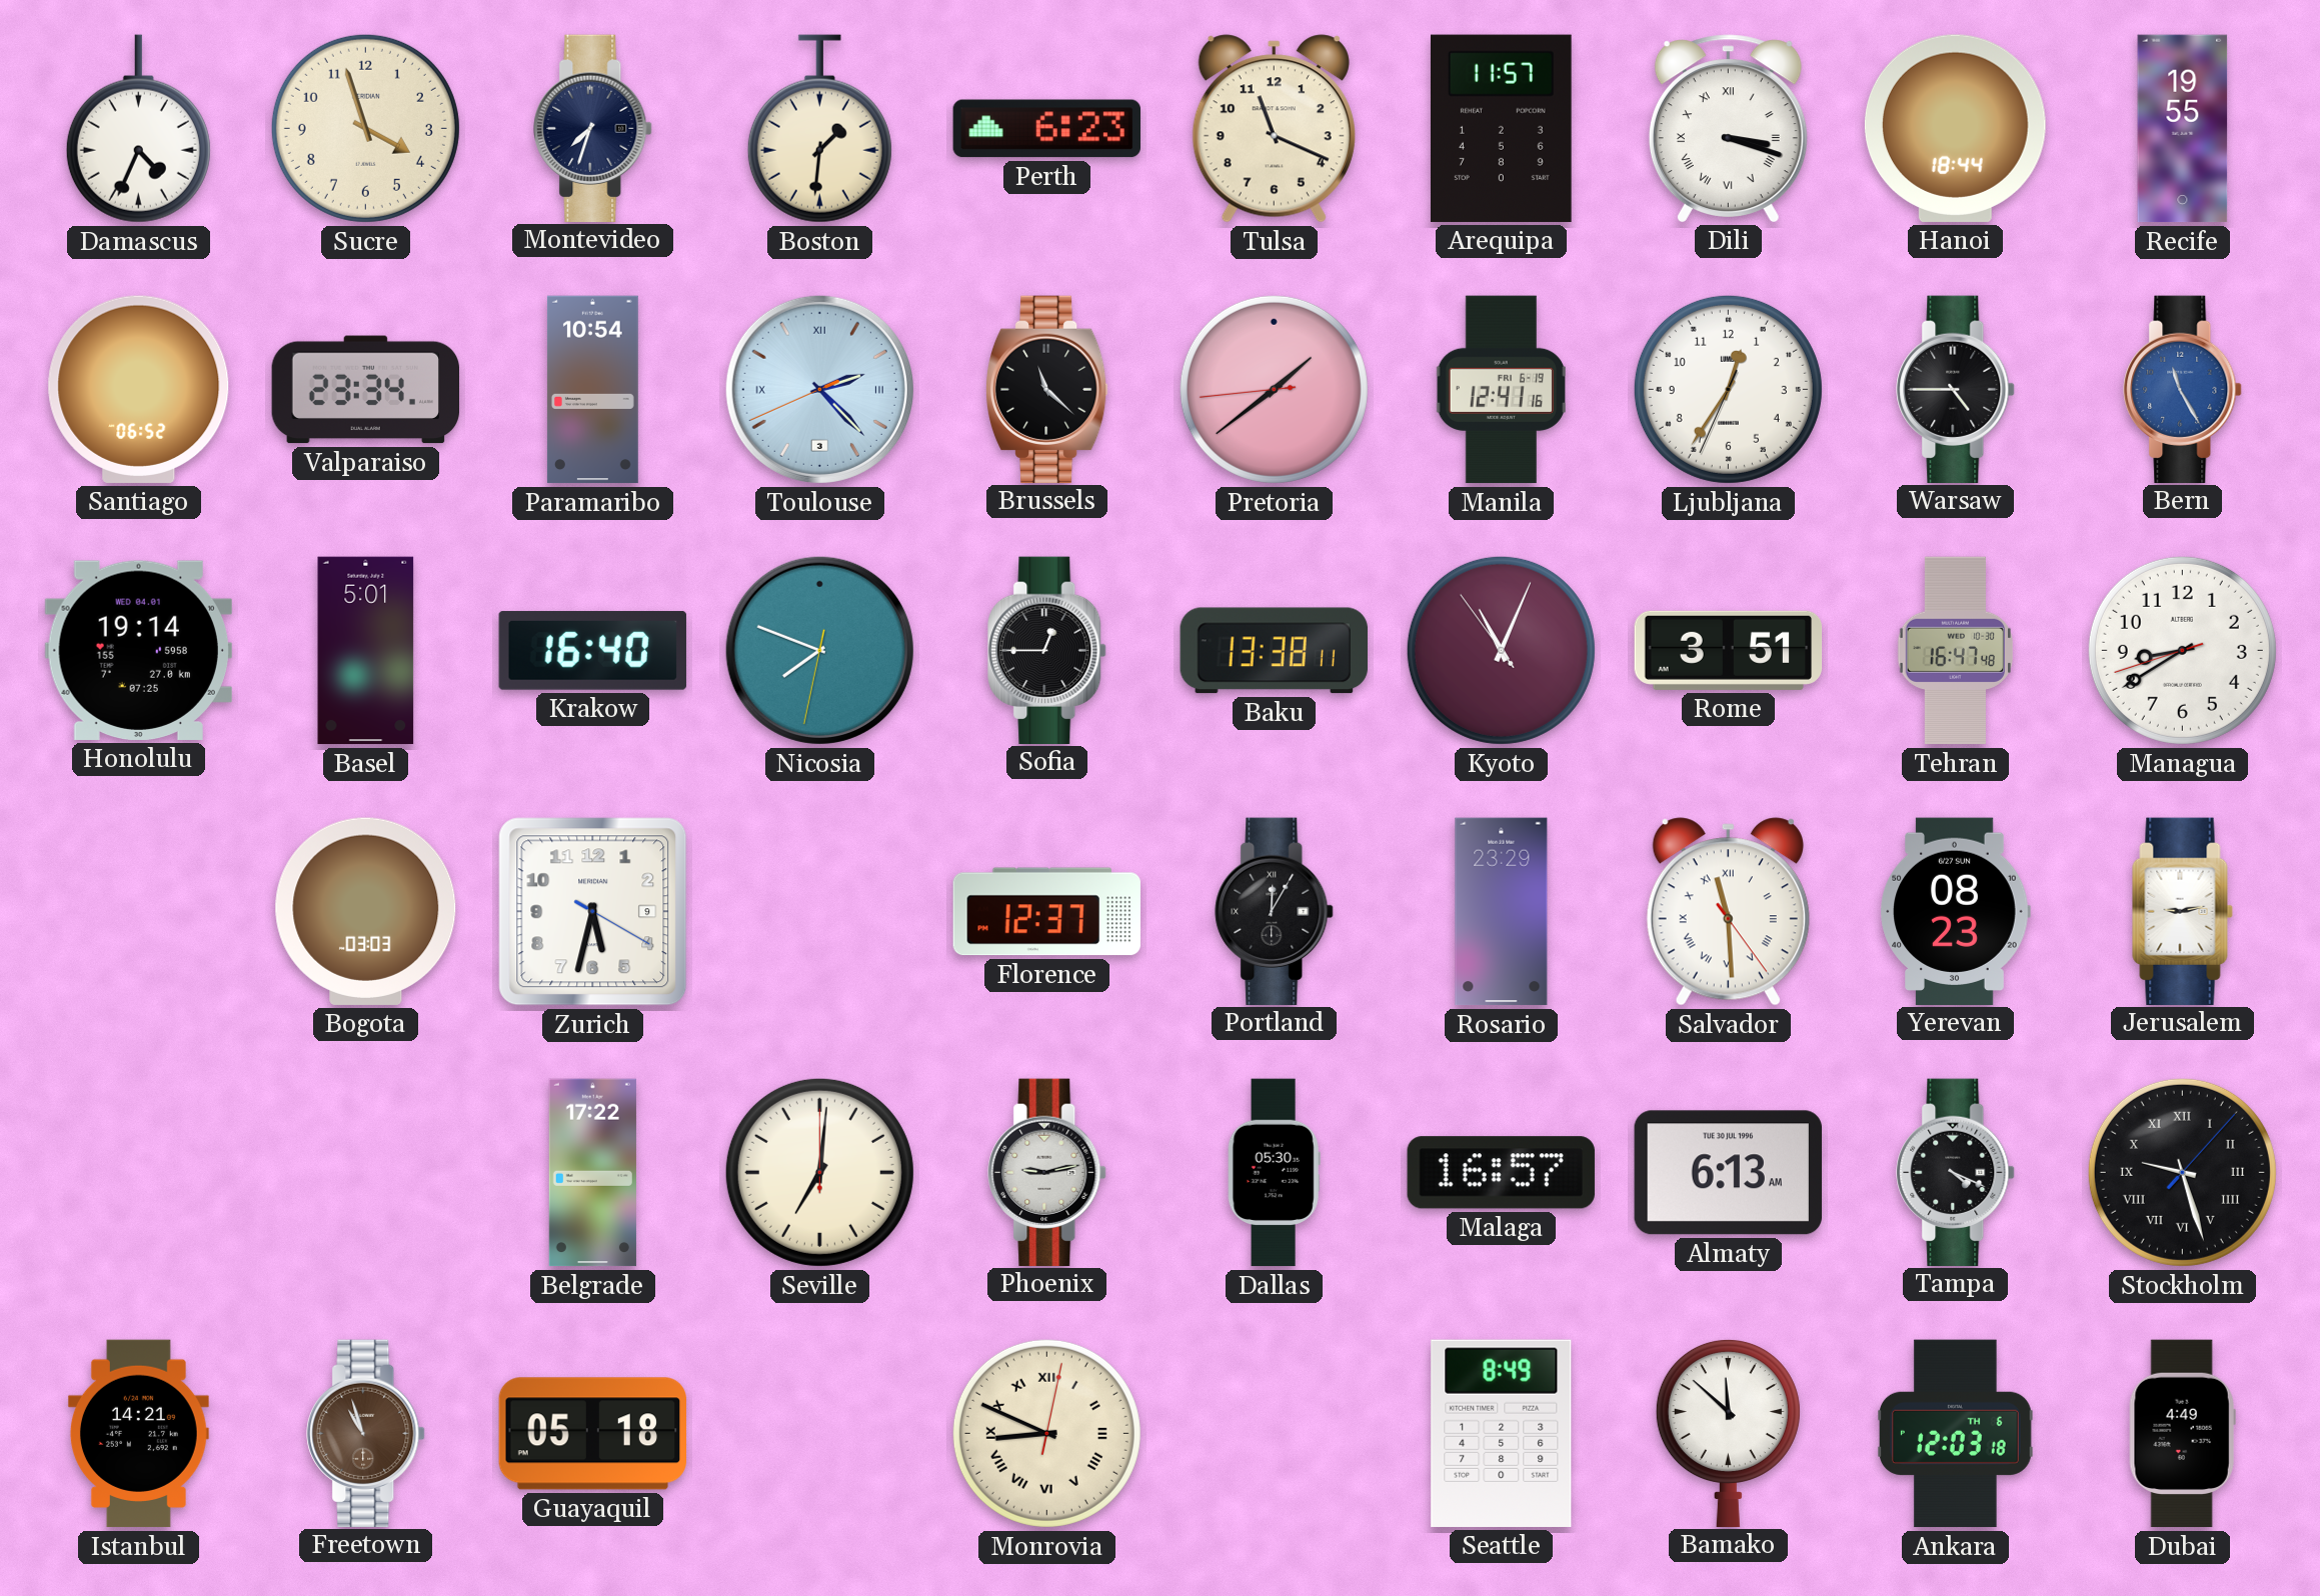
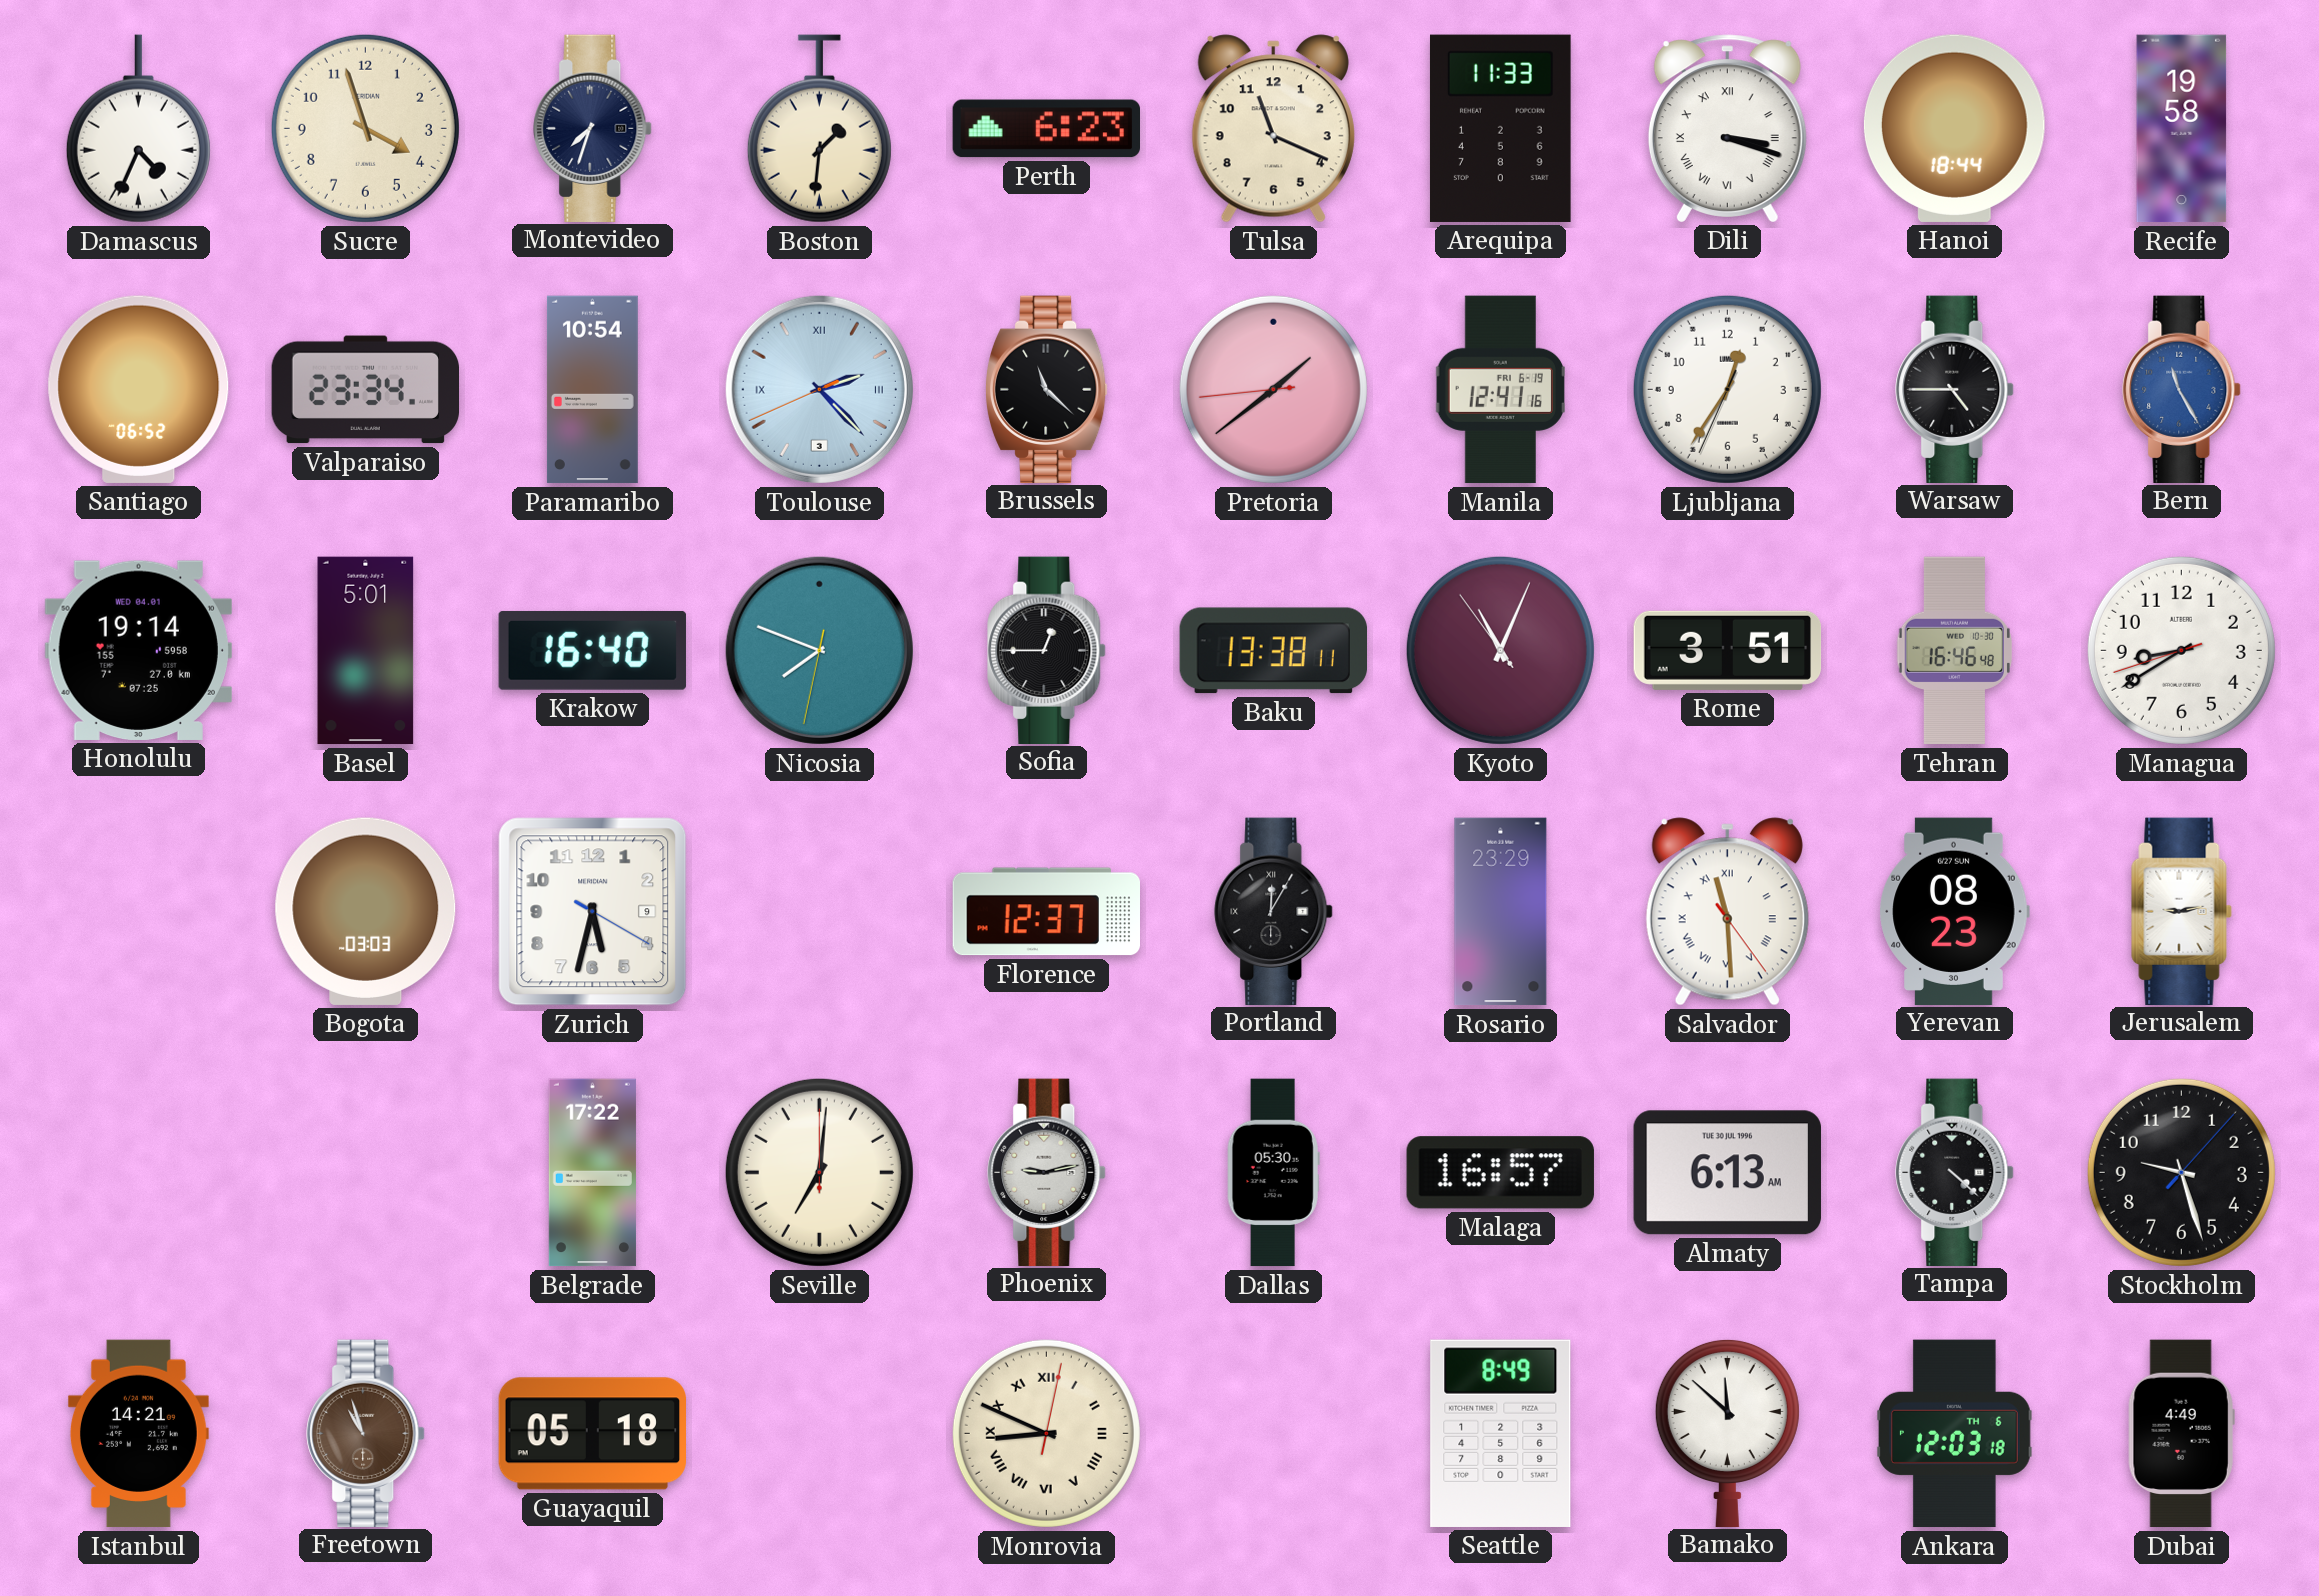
Arequipa: 11:57 -> 11:33 (1500, 128)
Recife: 19:55 -> 19:58 (2182, 129)
Tehran: 16:47 -> 16:46 (1954, 651)
Tampa: 4:19 -> 4:22 (1955, 1172)
Stockholm numerals: Roman -> Arabic (2181, 1172)
